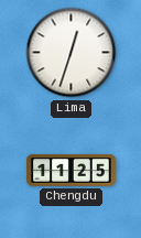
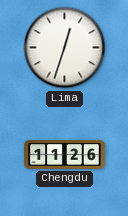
Chengdu: 11:25 -> 11:26 (65, 155)
